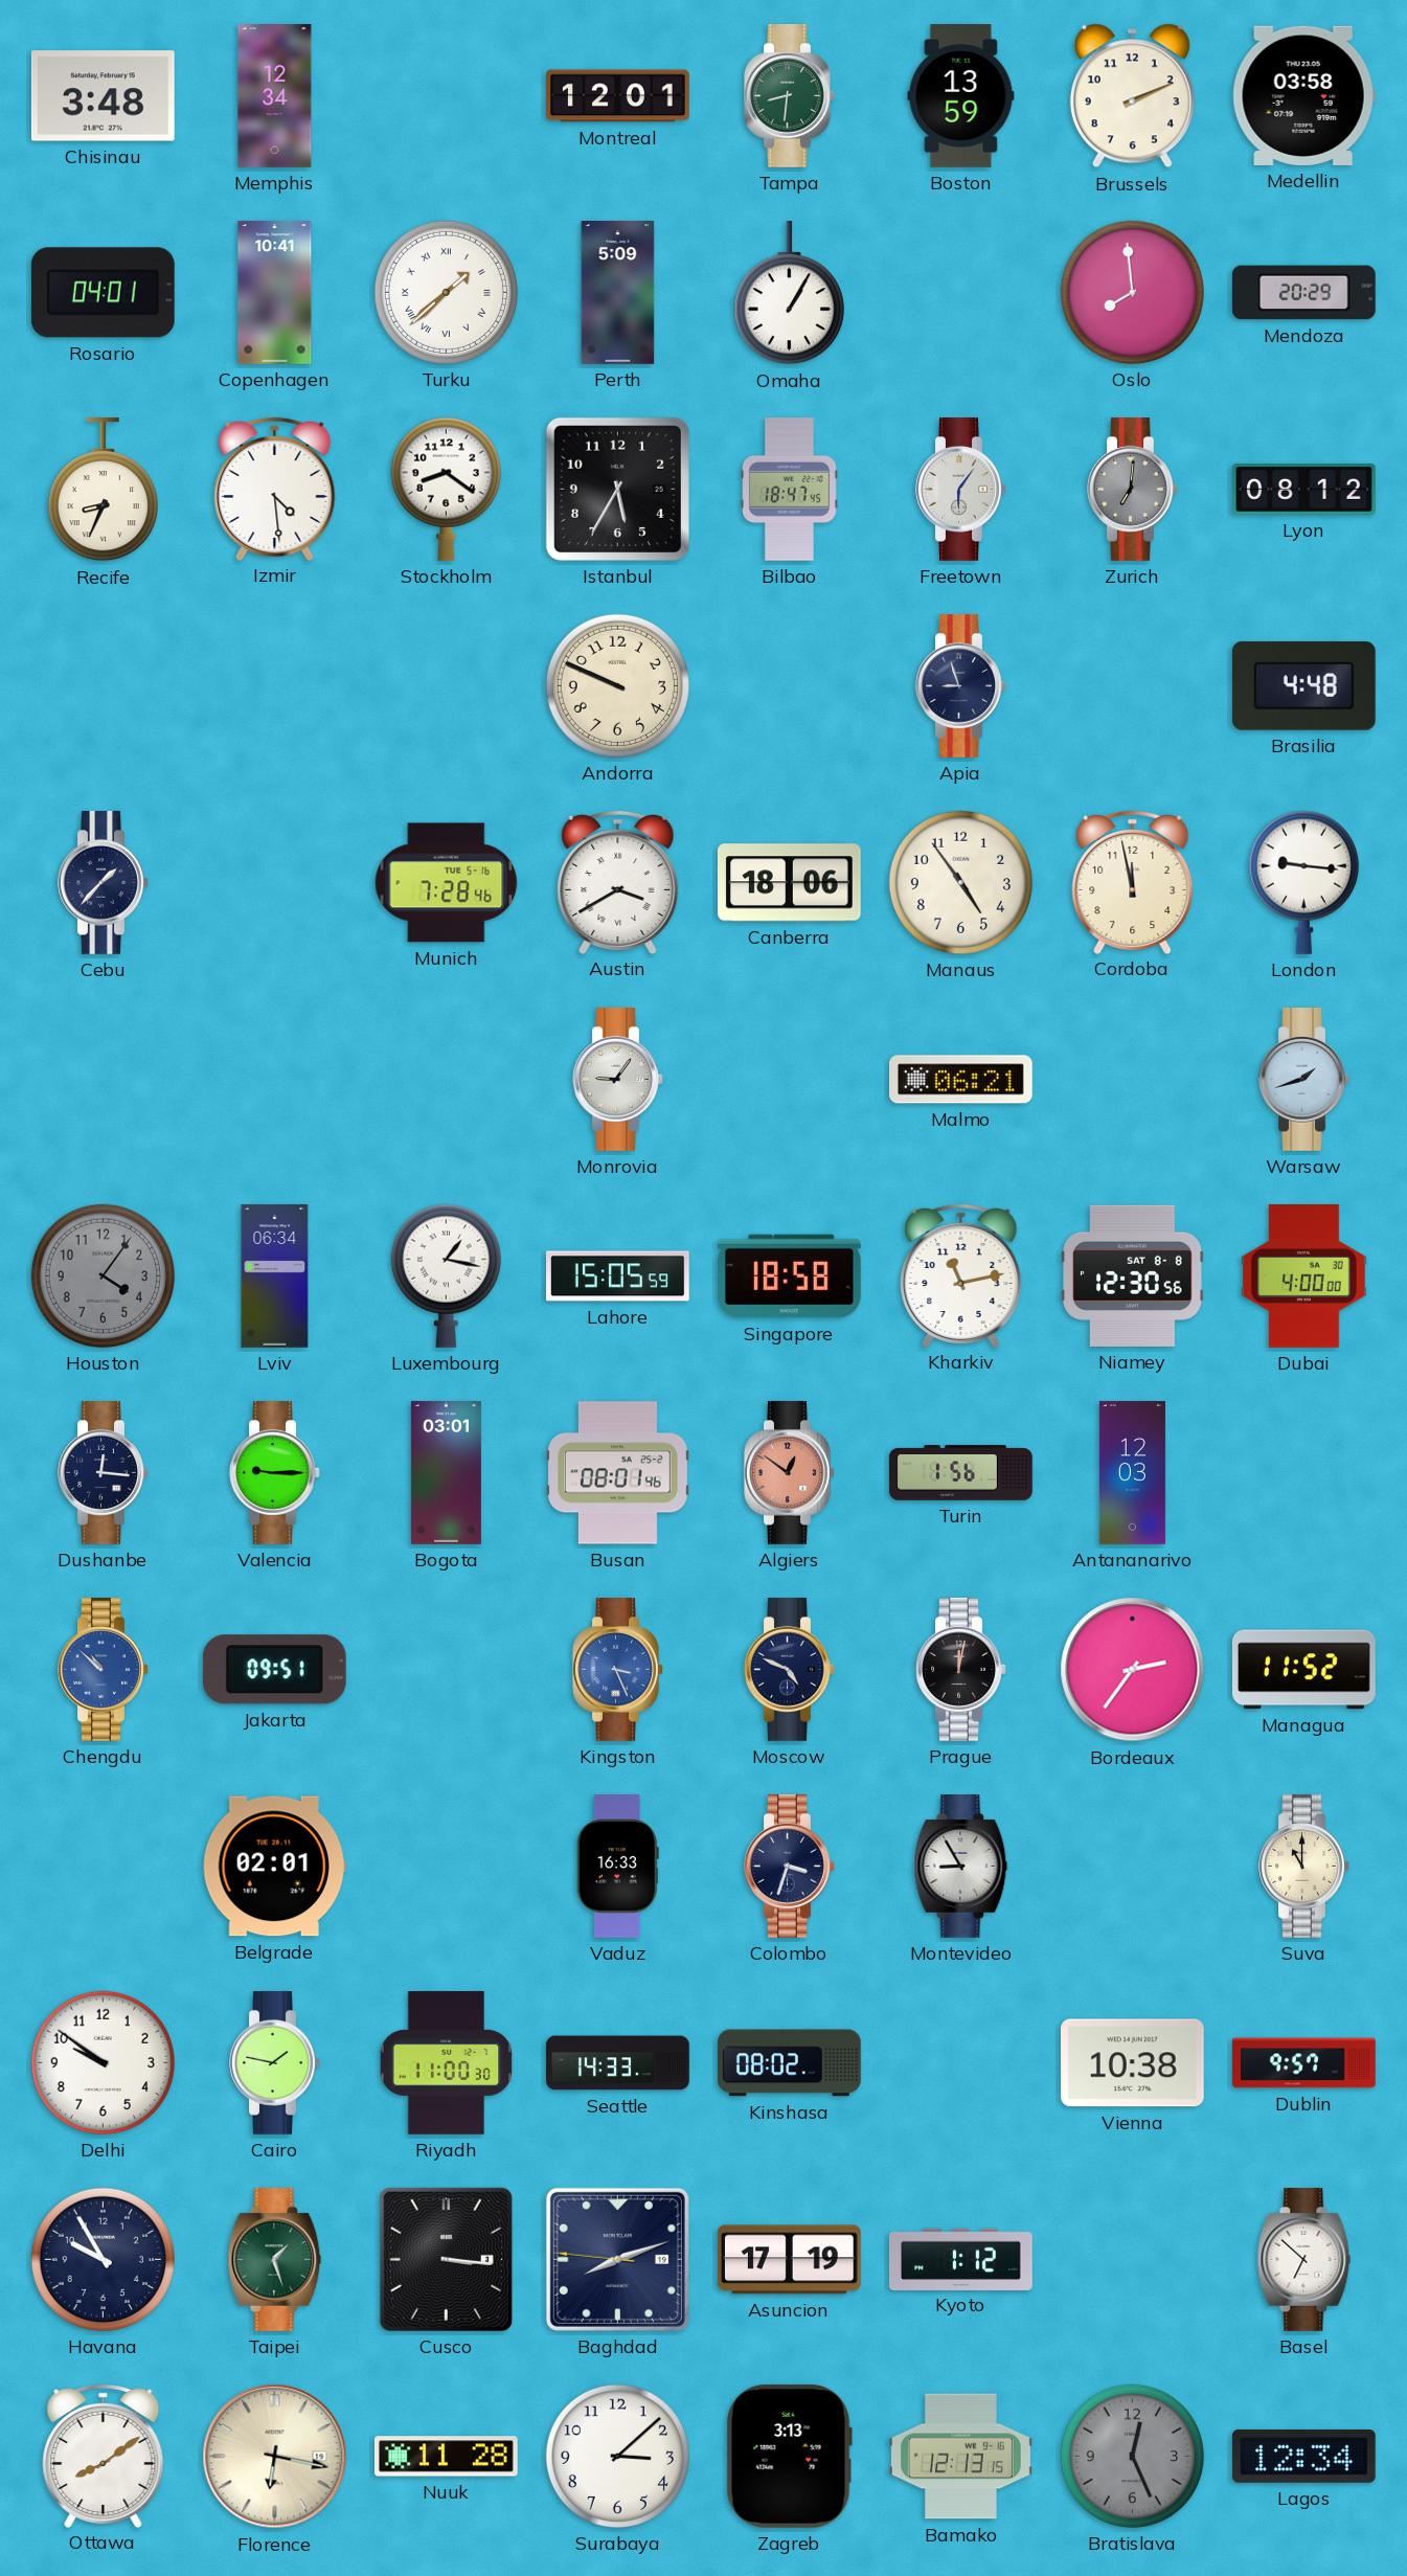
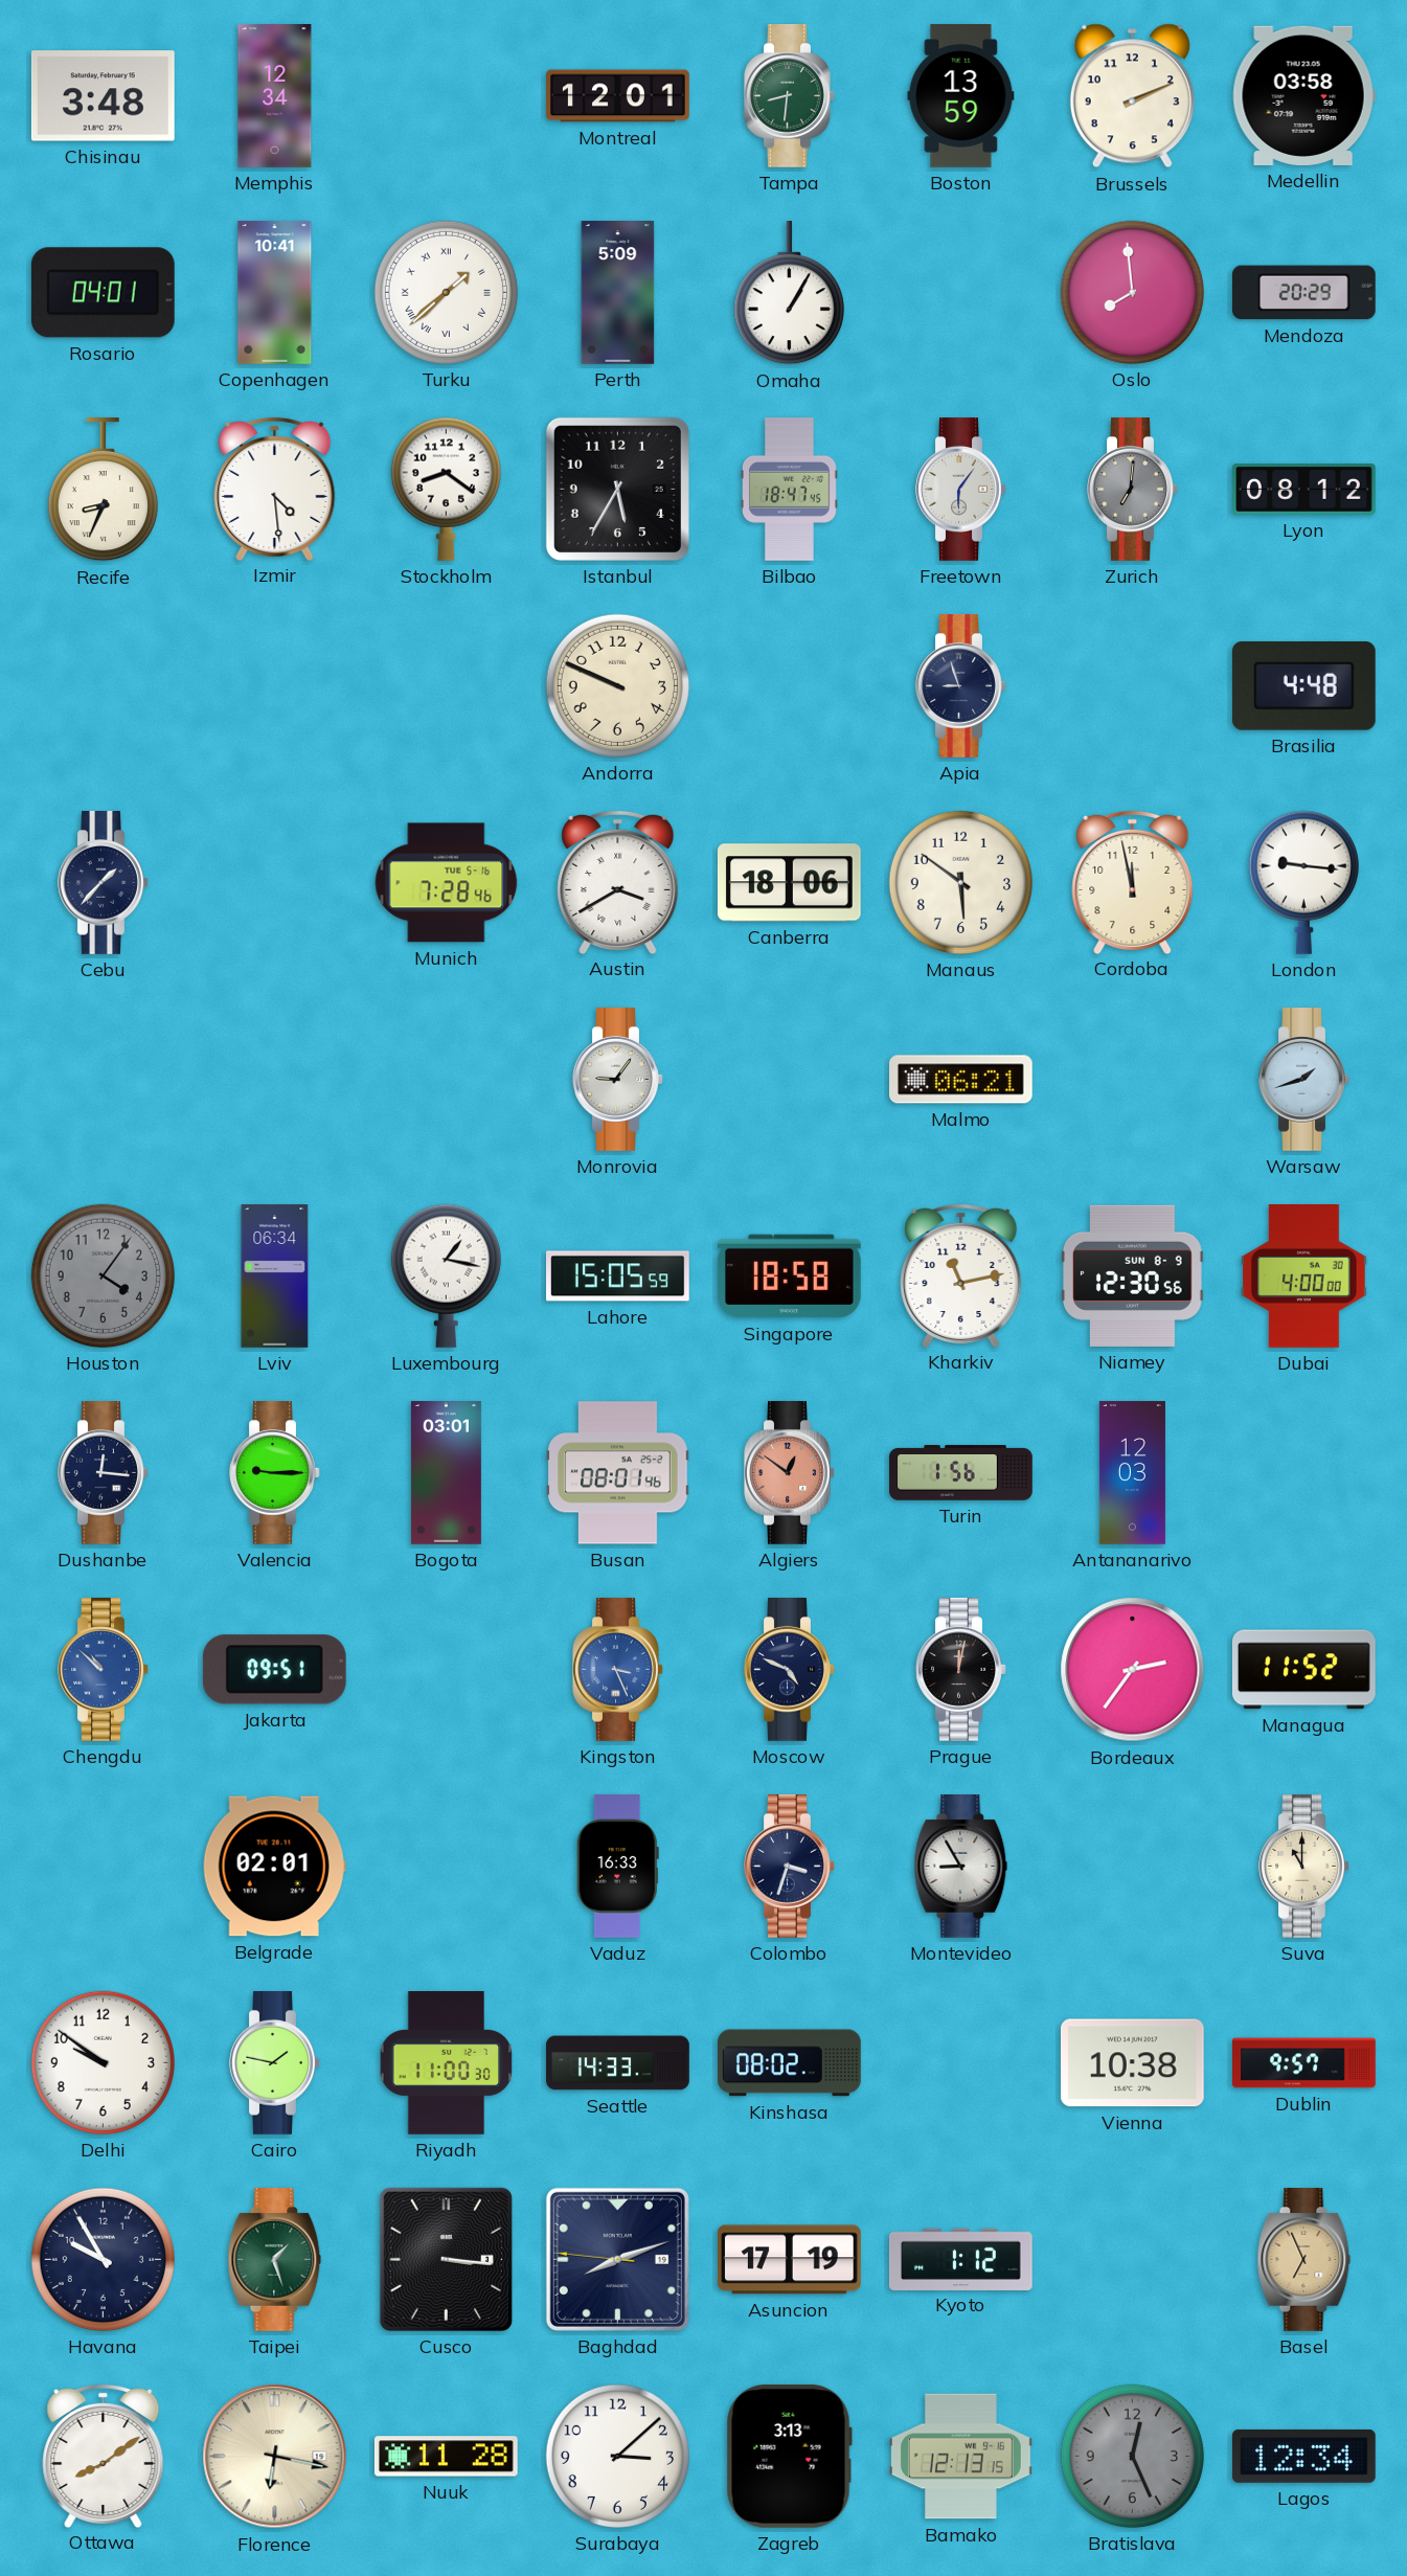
Manaus: 4:54 -> 5:51 (960, 882)
Niamey date: SAT 8-8 -> SUN 8-9 (1132, 1275)
Basel: 6:52 -> 6:56 (1304, 2260)
Basel dial: white -> champagne (1304, 2260)
